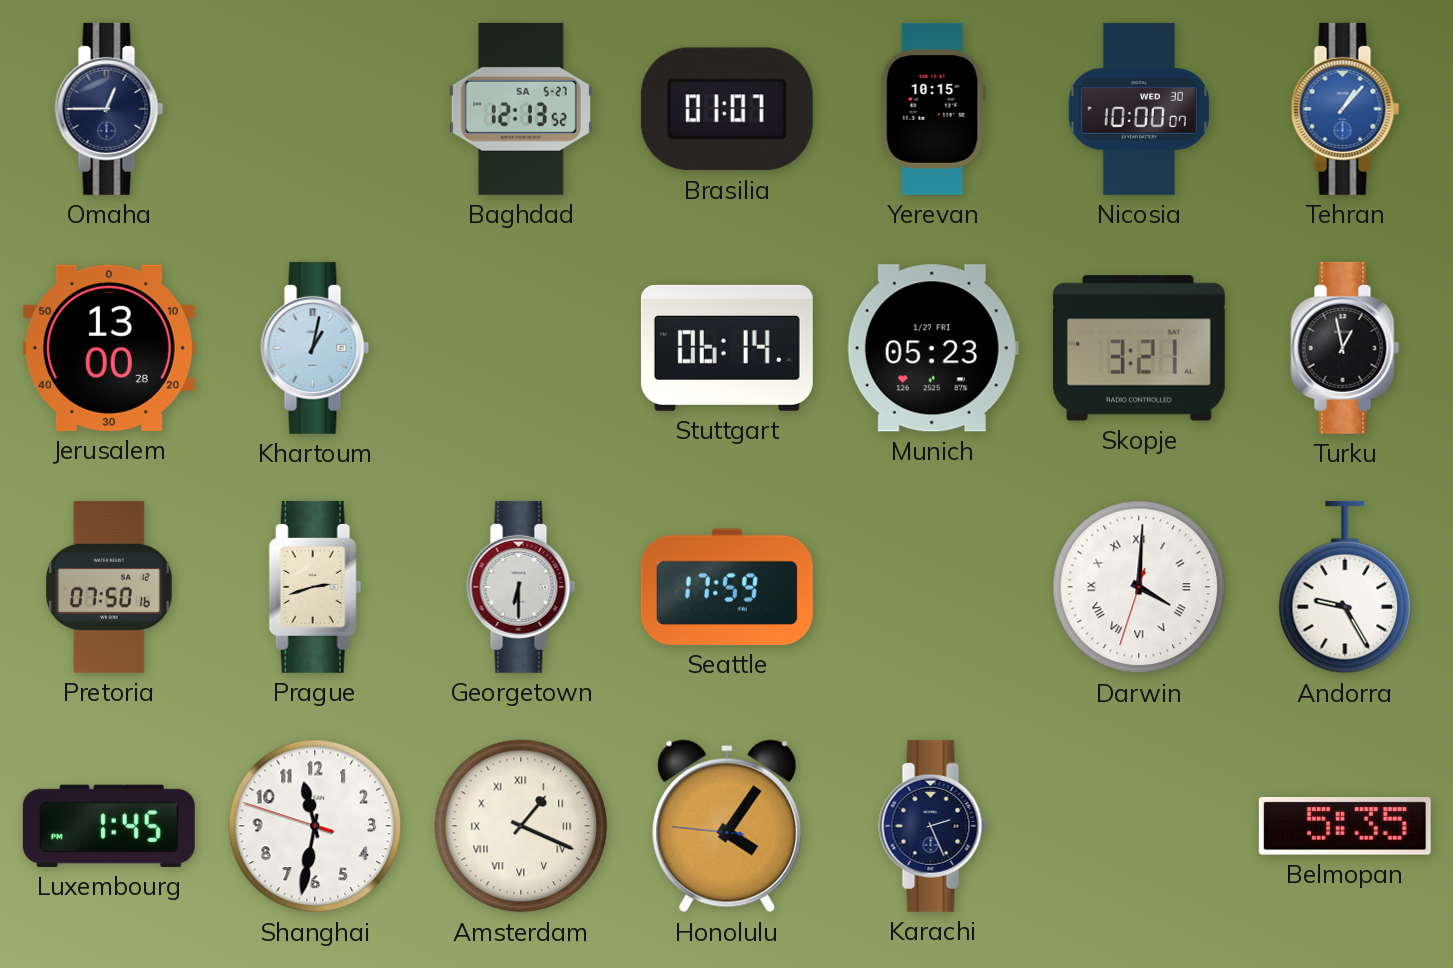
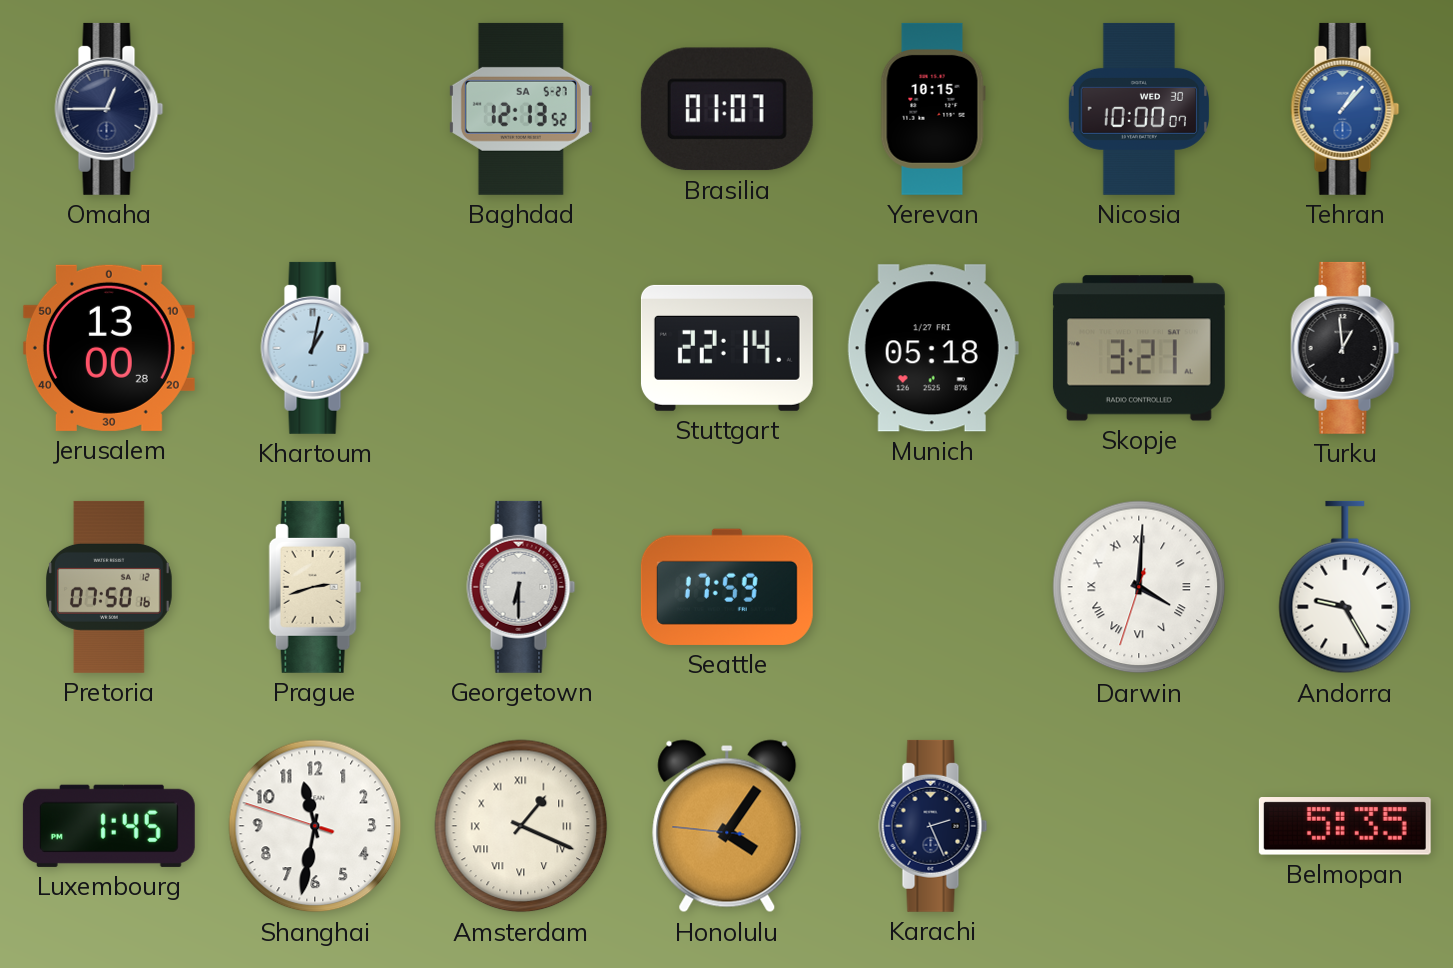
Stuttgart: 06:14 -> 22:14 (727, 348)
Munich: 05:23 -> 05:18 (933, 348)
Turku: 12:58 -> 12:59 (1345, 348)
